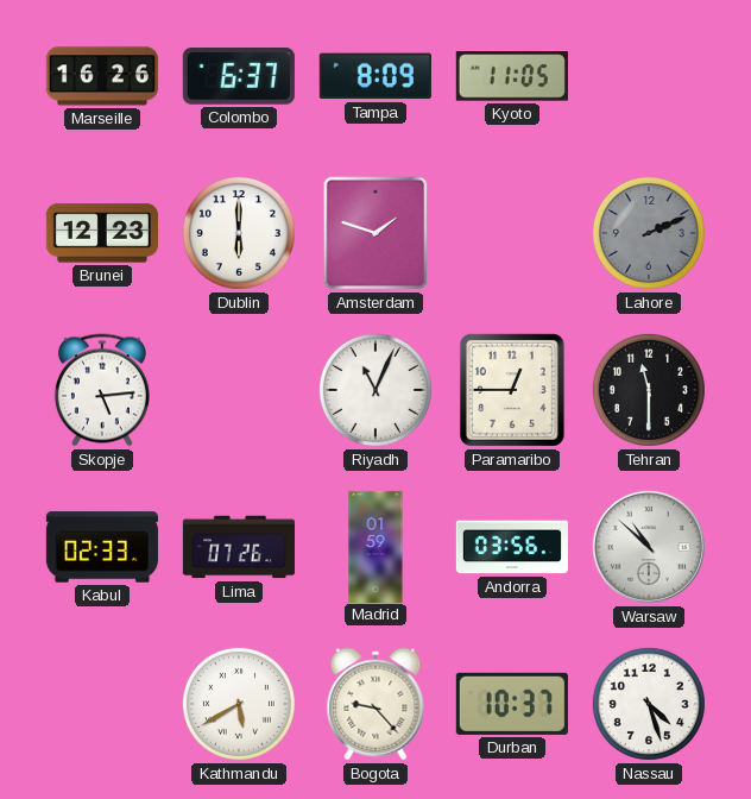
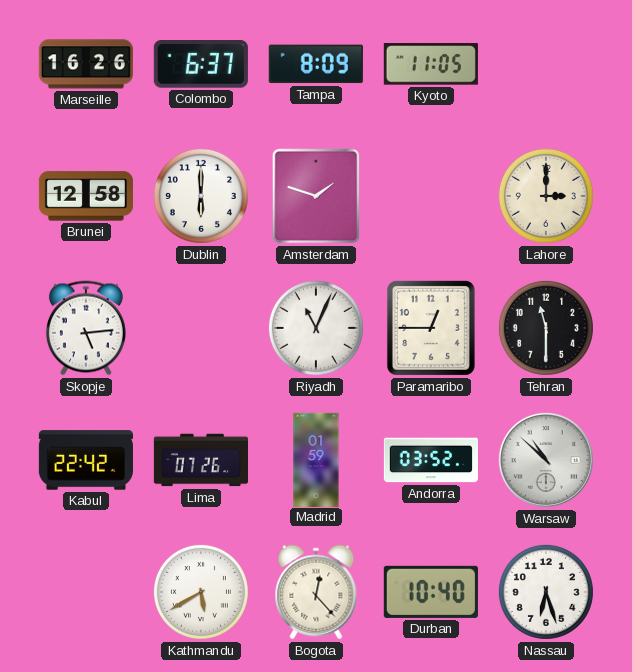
Brunei: 12:23 -> 12:58 (86, 196)
Lahore: 2:11 -> 3:00 (546, 196)
Lahore dial: grey -> cream (546, 196)
Kabul: 02:33 -> 22:42 (86, 460)
Andorra: 03:56 -> 03:52 (430, 460)
Bogota: 9:23 -> 12:23 (316, 592)
Durban: 10:37 -> 10:40 (431, 592)
Nassau: 4:27 -> 6:27 (546, 592)
